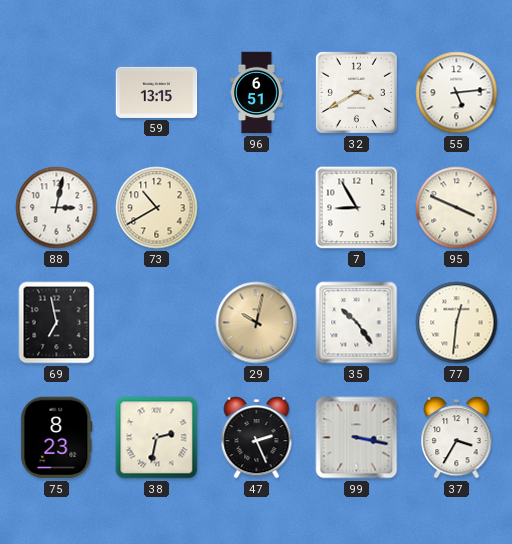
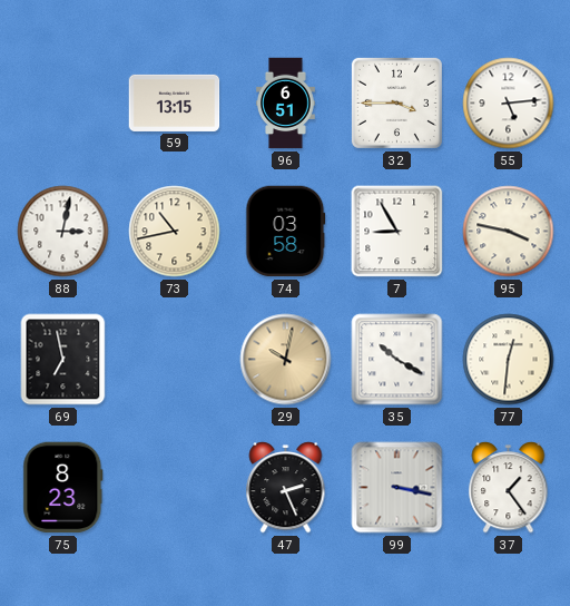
32: 3:40 -> 3:45 (396, 102)
73: 10:40 -> 10:43 (175, 232)
74: none -> 03:58 (286, 232)
95: 3:49 -> 3:47 (509, 232)
35: 10:24 -> 10:20 (397, 360)
38: 2:32 -> none (157, 438)
37: 3:35 -> 1:24 (509, 488)
